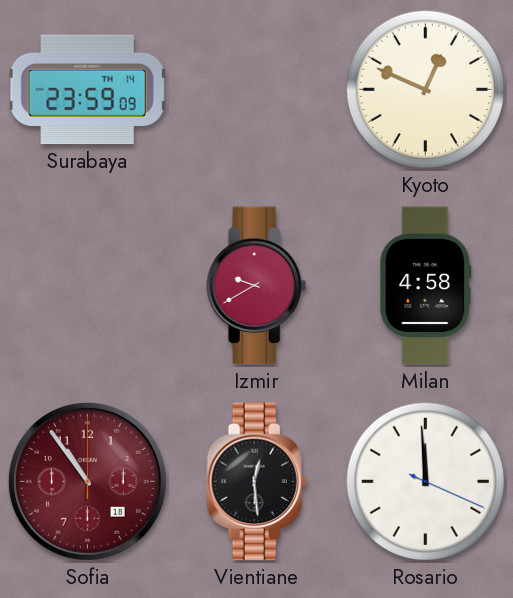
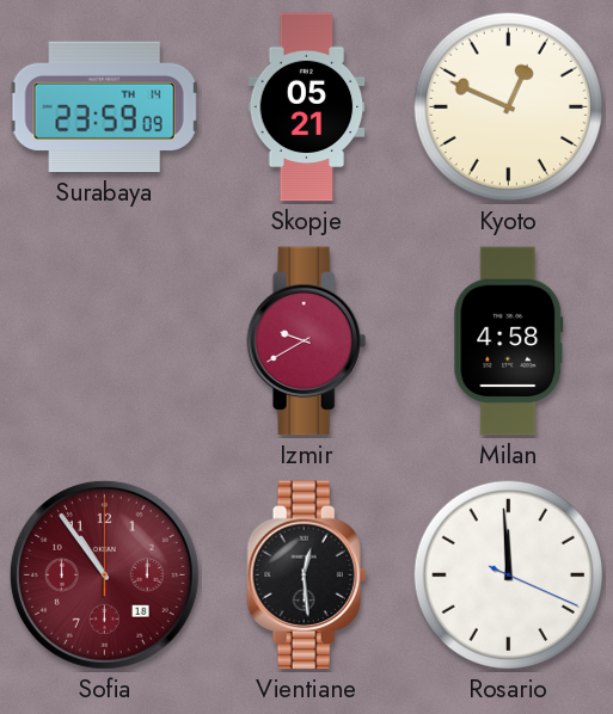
Skopje: none -> 05:21 (307, 107)
